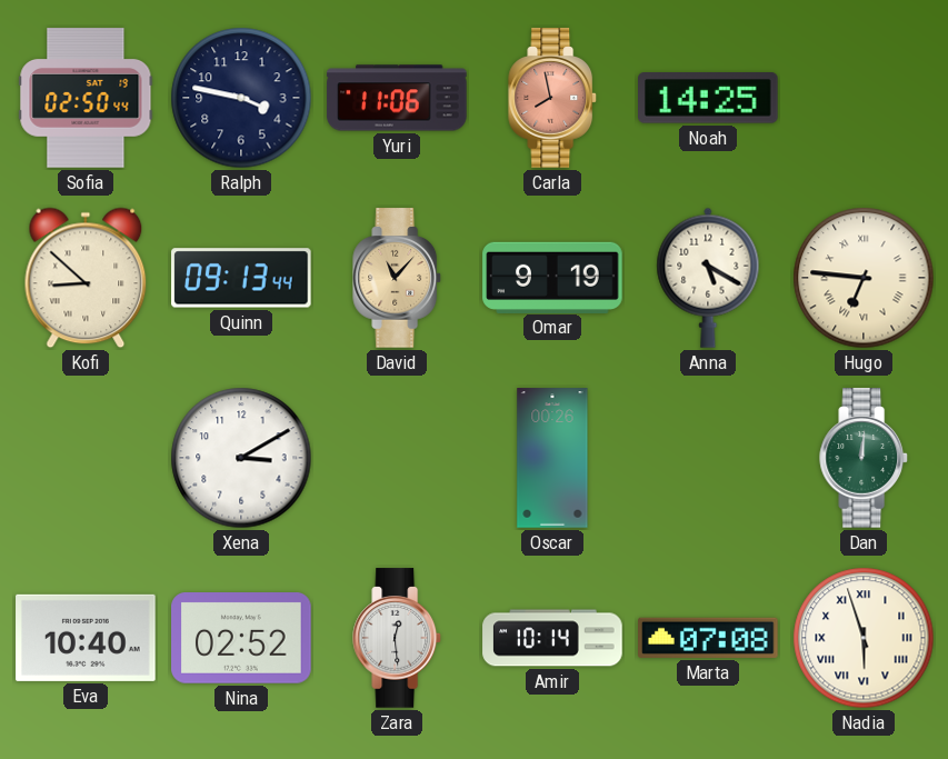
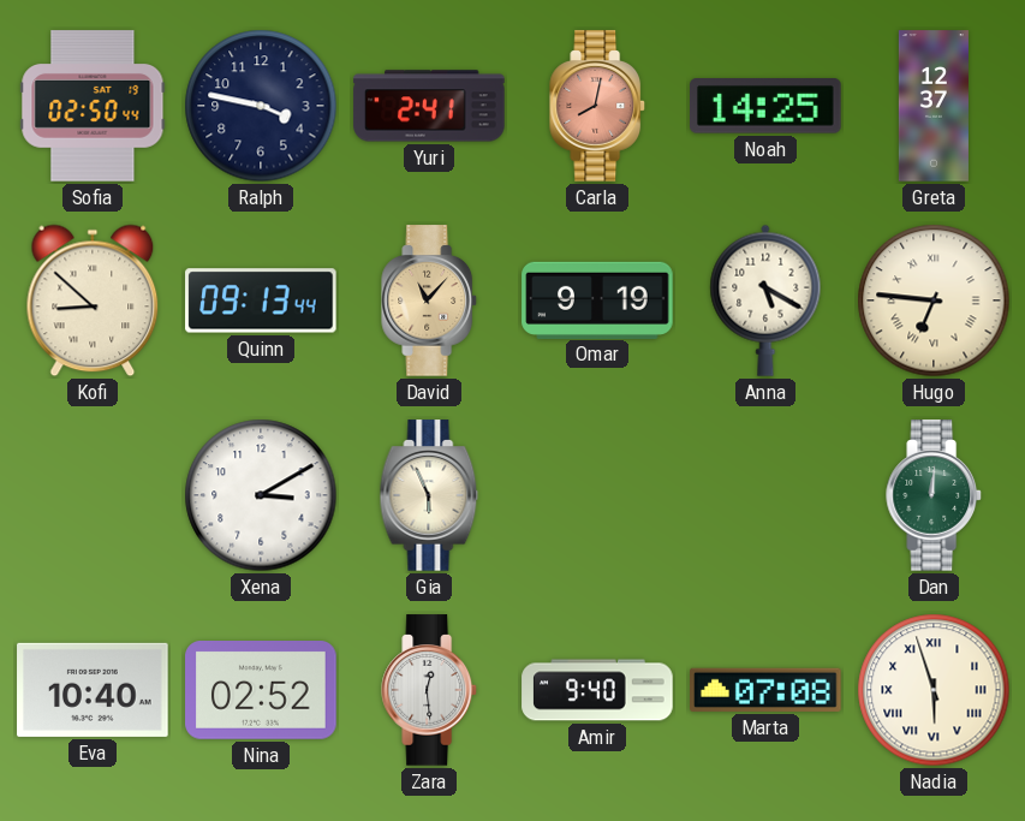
Yuri: 11:06 -> 2:41 (429, 106)
Carla: 7:58 -> 8:02 (598, 106)
Greta: none -> 12:37 (934, 106)
Gia: none -> 5:56 (429, 495)
Oscar: 00:26 -> none (552, 458)
Amir: 10:14 -> 9:40 (597, 690)
